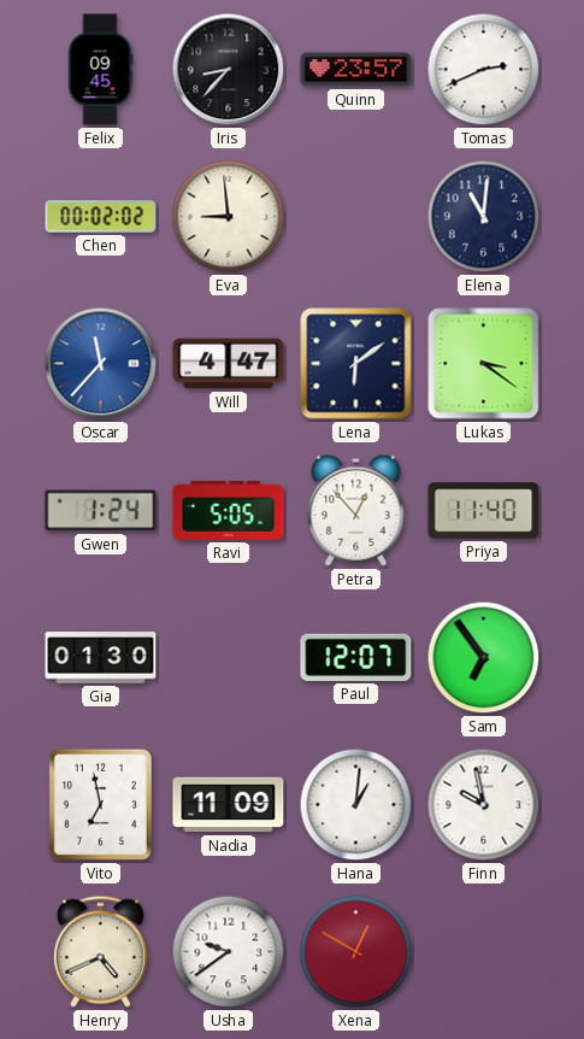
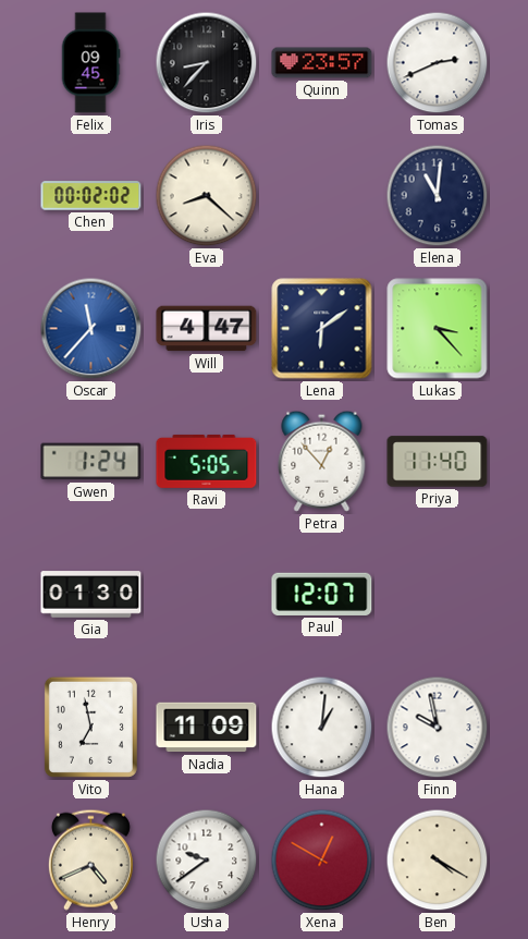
Eva: 8:59 -> 8:22 (207, 196)
Lukas: 3:21 -> 3:23 (438, 329)
Sam: 6:54 -> none (484, 658)
Ben: none -> 4:20 (438, 861)
